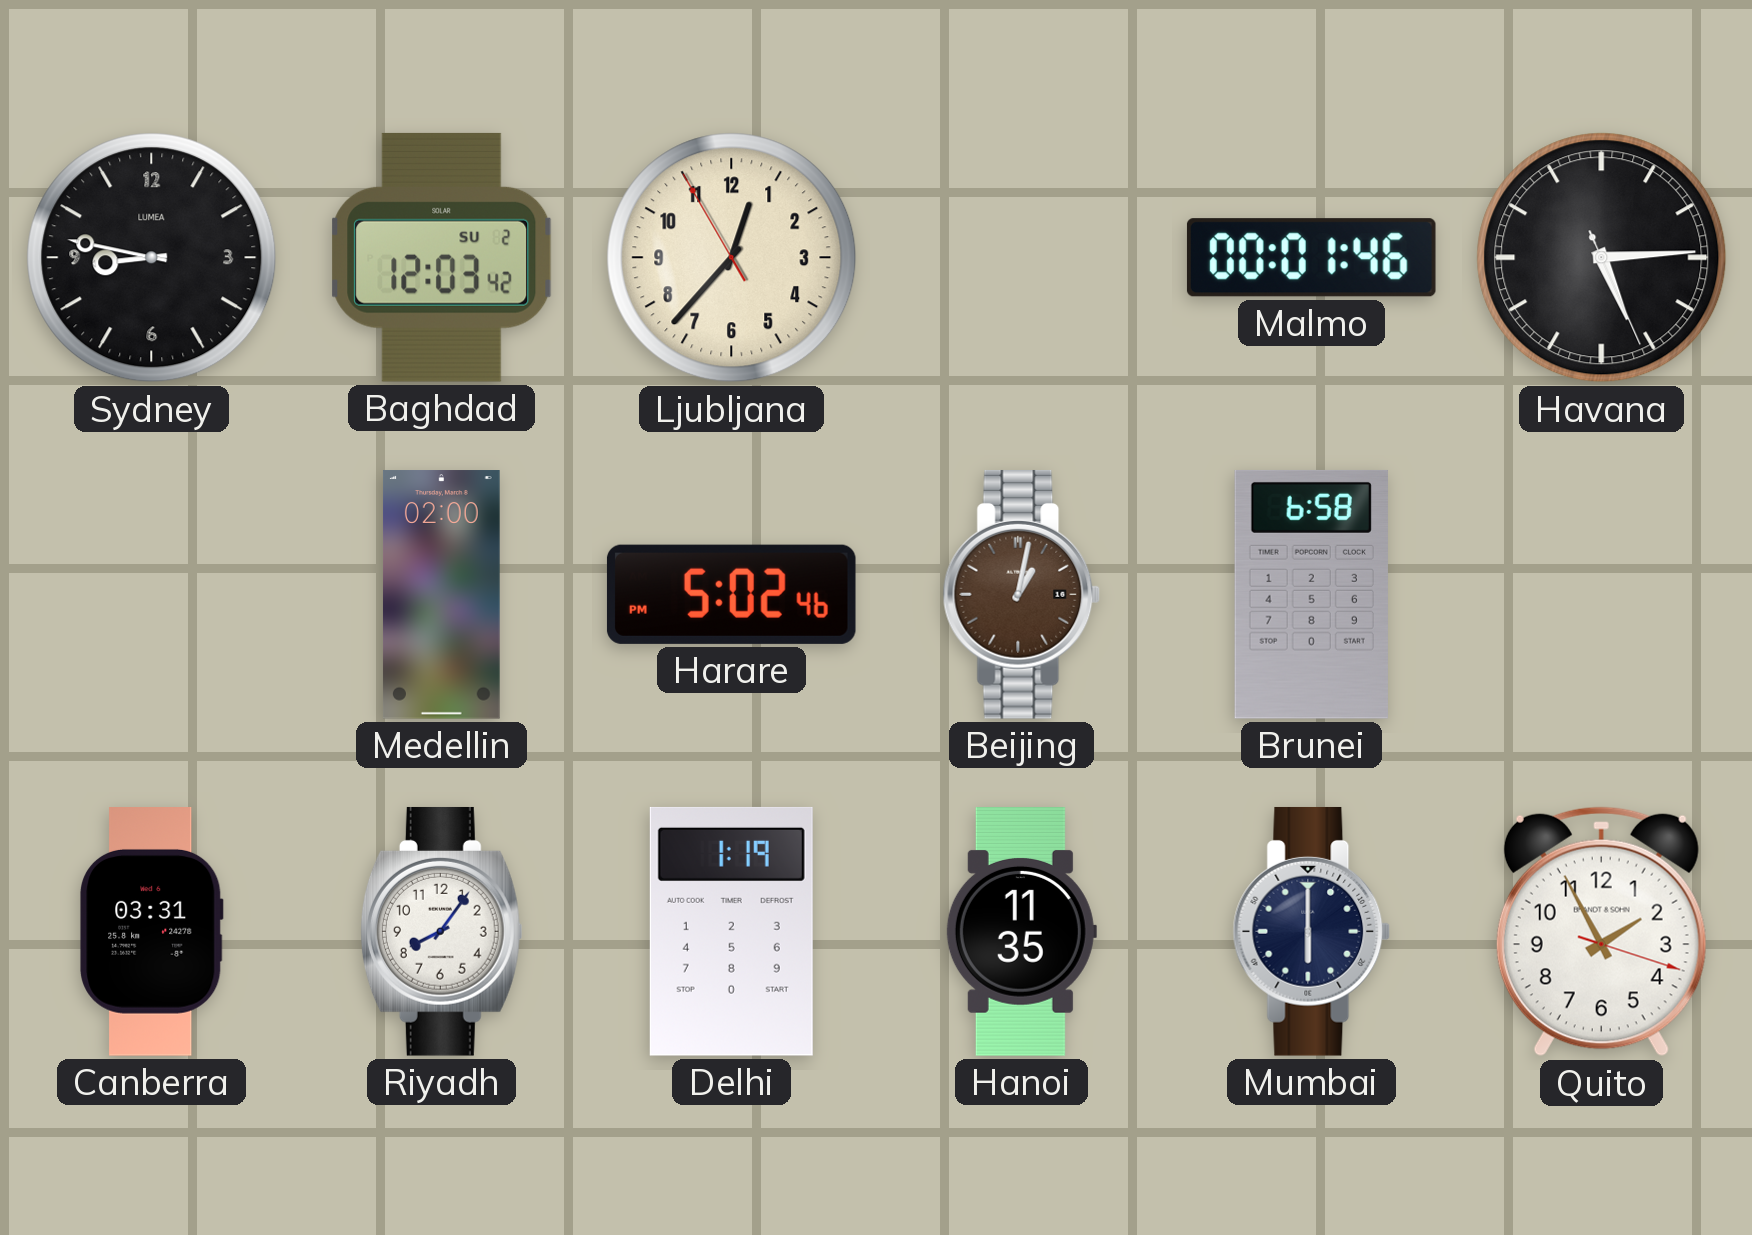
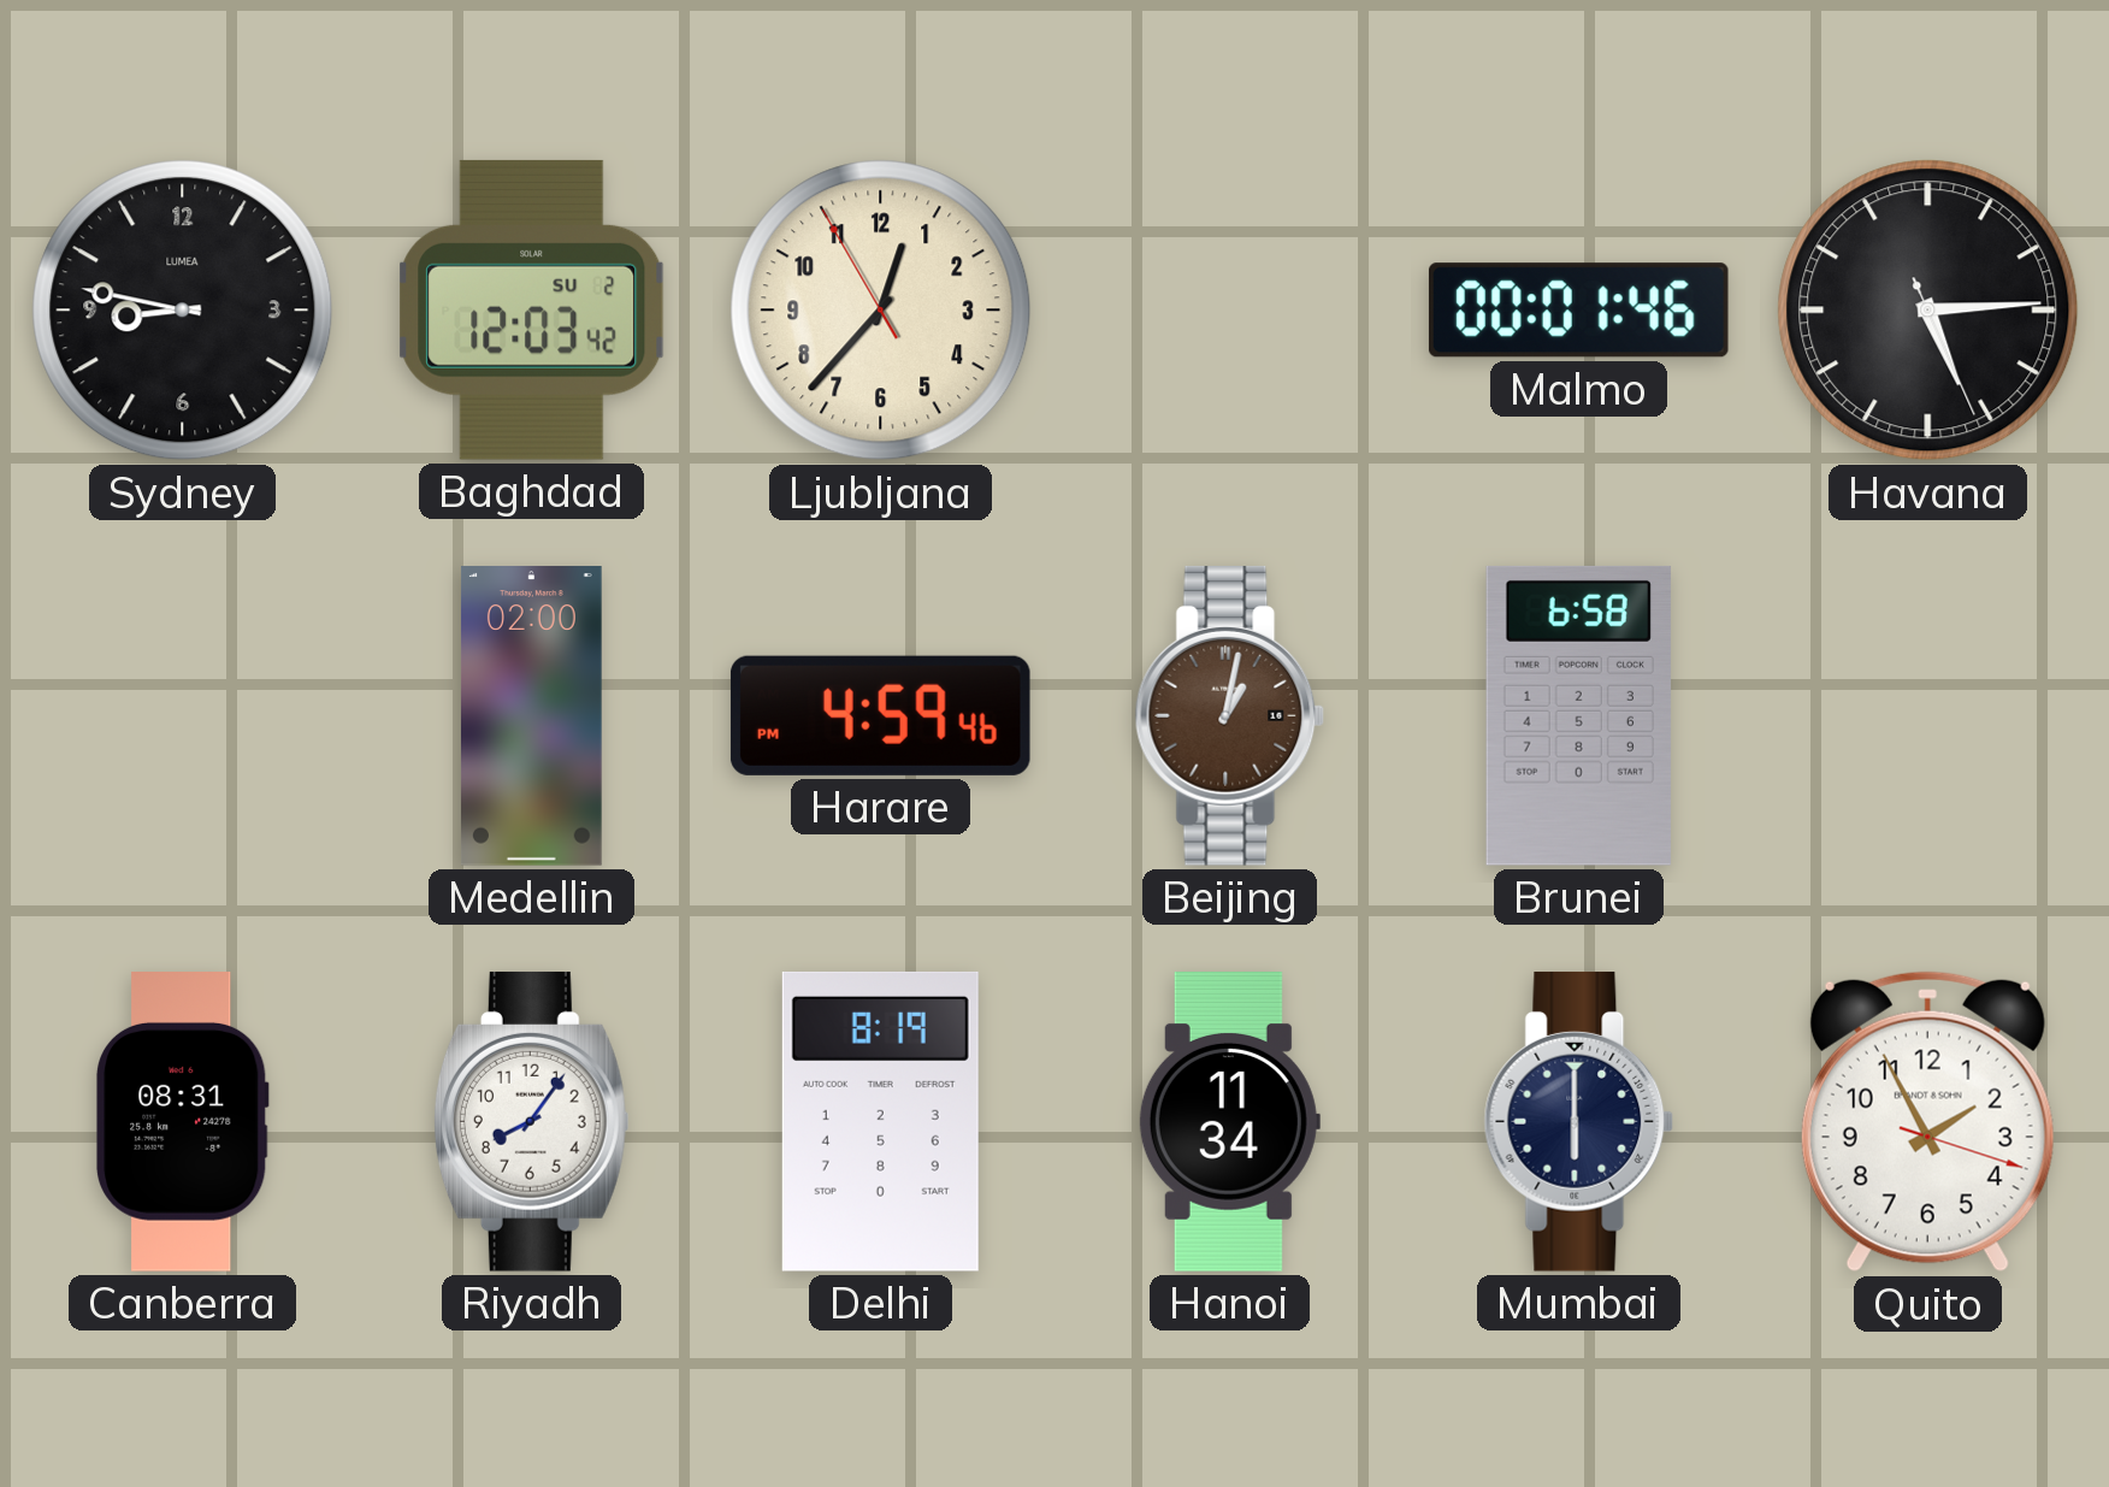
Harare: 5:02 -> 4:59 (880, 715)
Canberra: 03:31 -> 08:31 (183, 1122)
Delhi: 1:19 -> 8:19 (880, 1121)
Hanoi: 11:35 -> 11:34 (1229, 1122)
